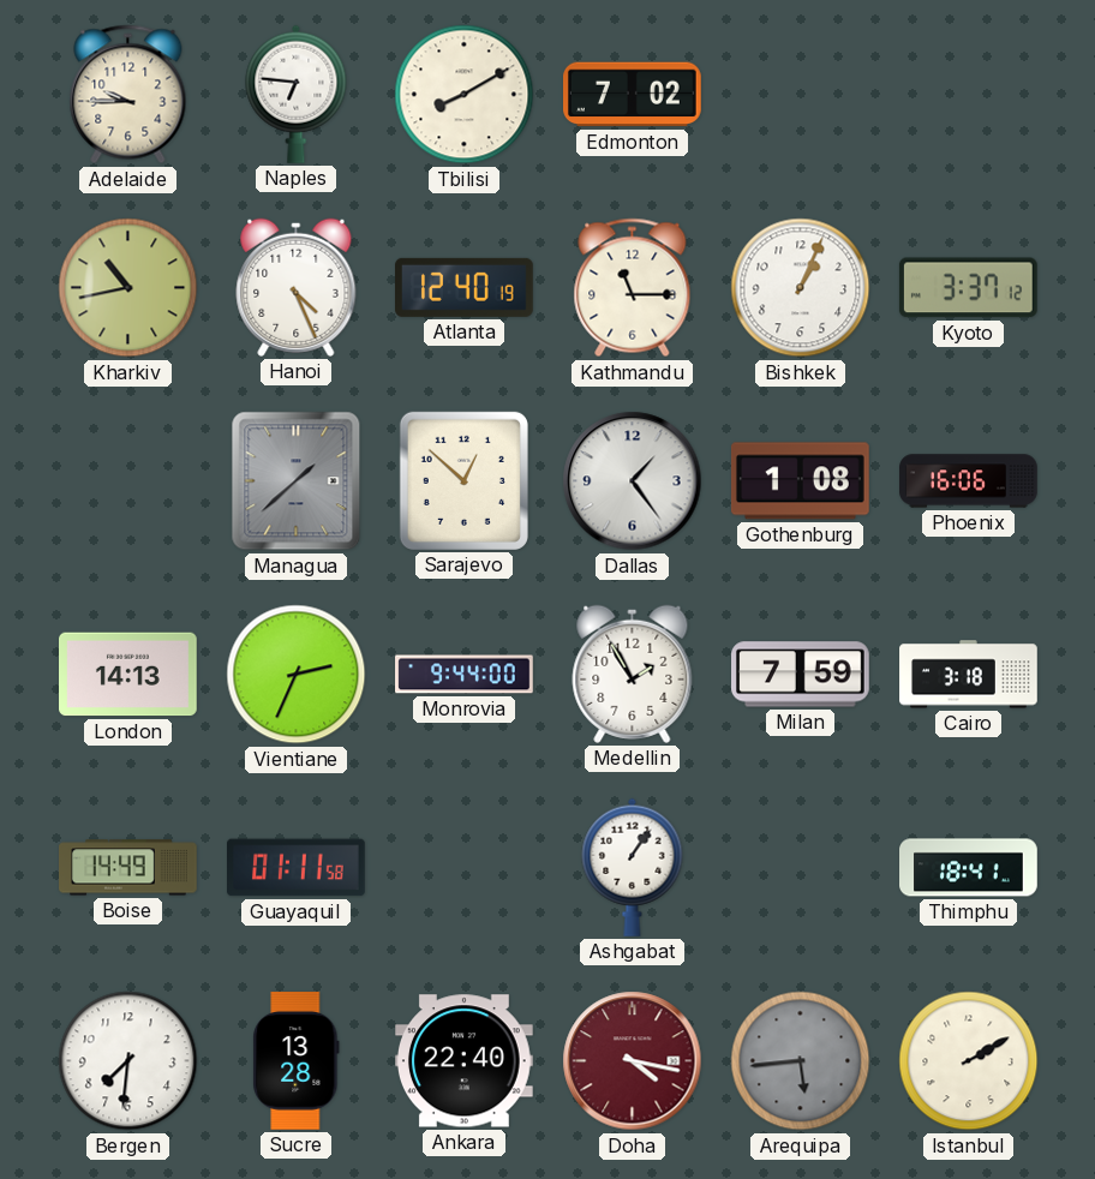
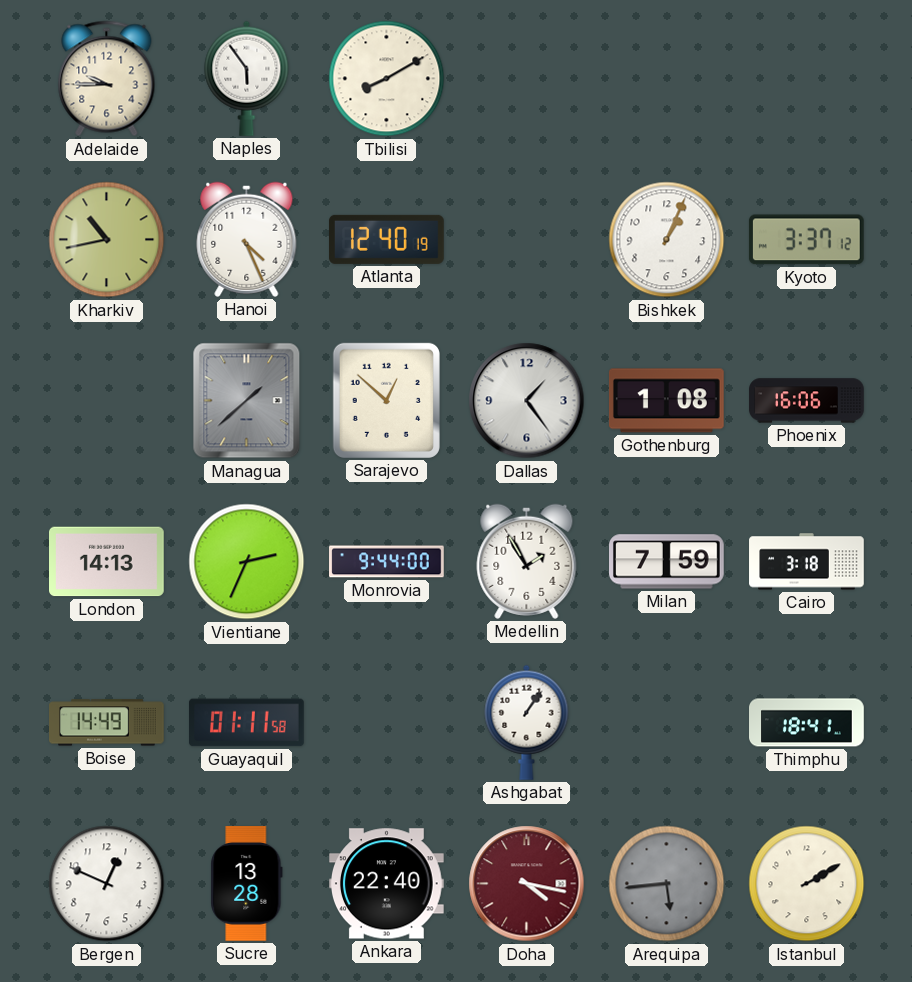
Naples: 6:46 -> 5:54 (247, 78)
Edmonton: 7:02 -> none (633, 95)
Kathmandu: 11:15 -> none (633, 288)
Bergen: 7:31 -> 12:49 (107, 884)
